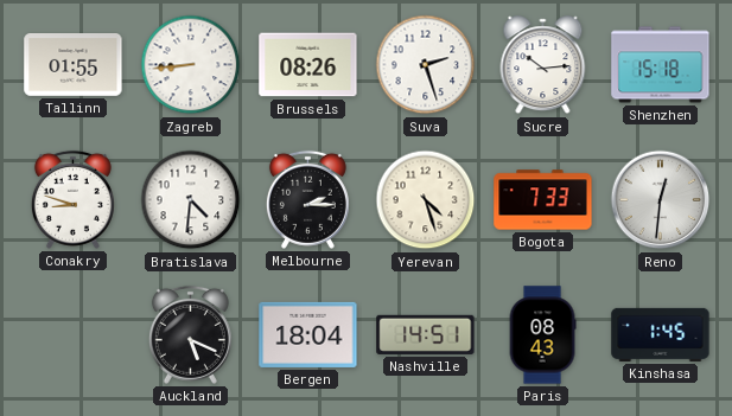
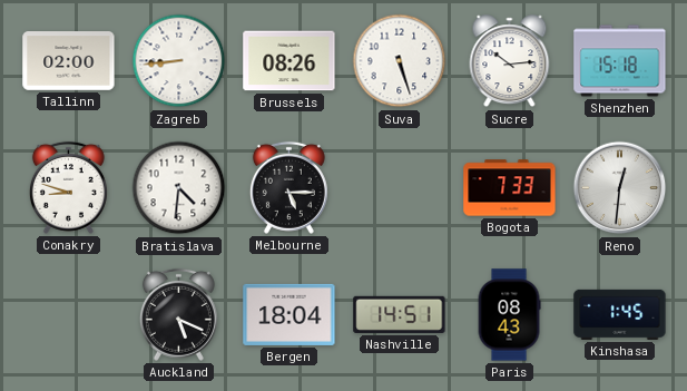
Tallinn: 01:55 -> 02:00 (69, 61)
Suva: 2:27 -> 5:27 (400, 61)
Melbourne: 2:15 -> 5:15 (288, 187)
Yerevan: 4:27 -> none (426, 200)
